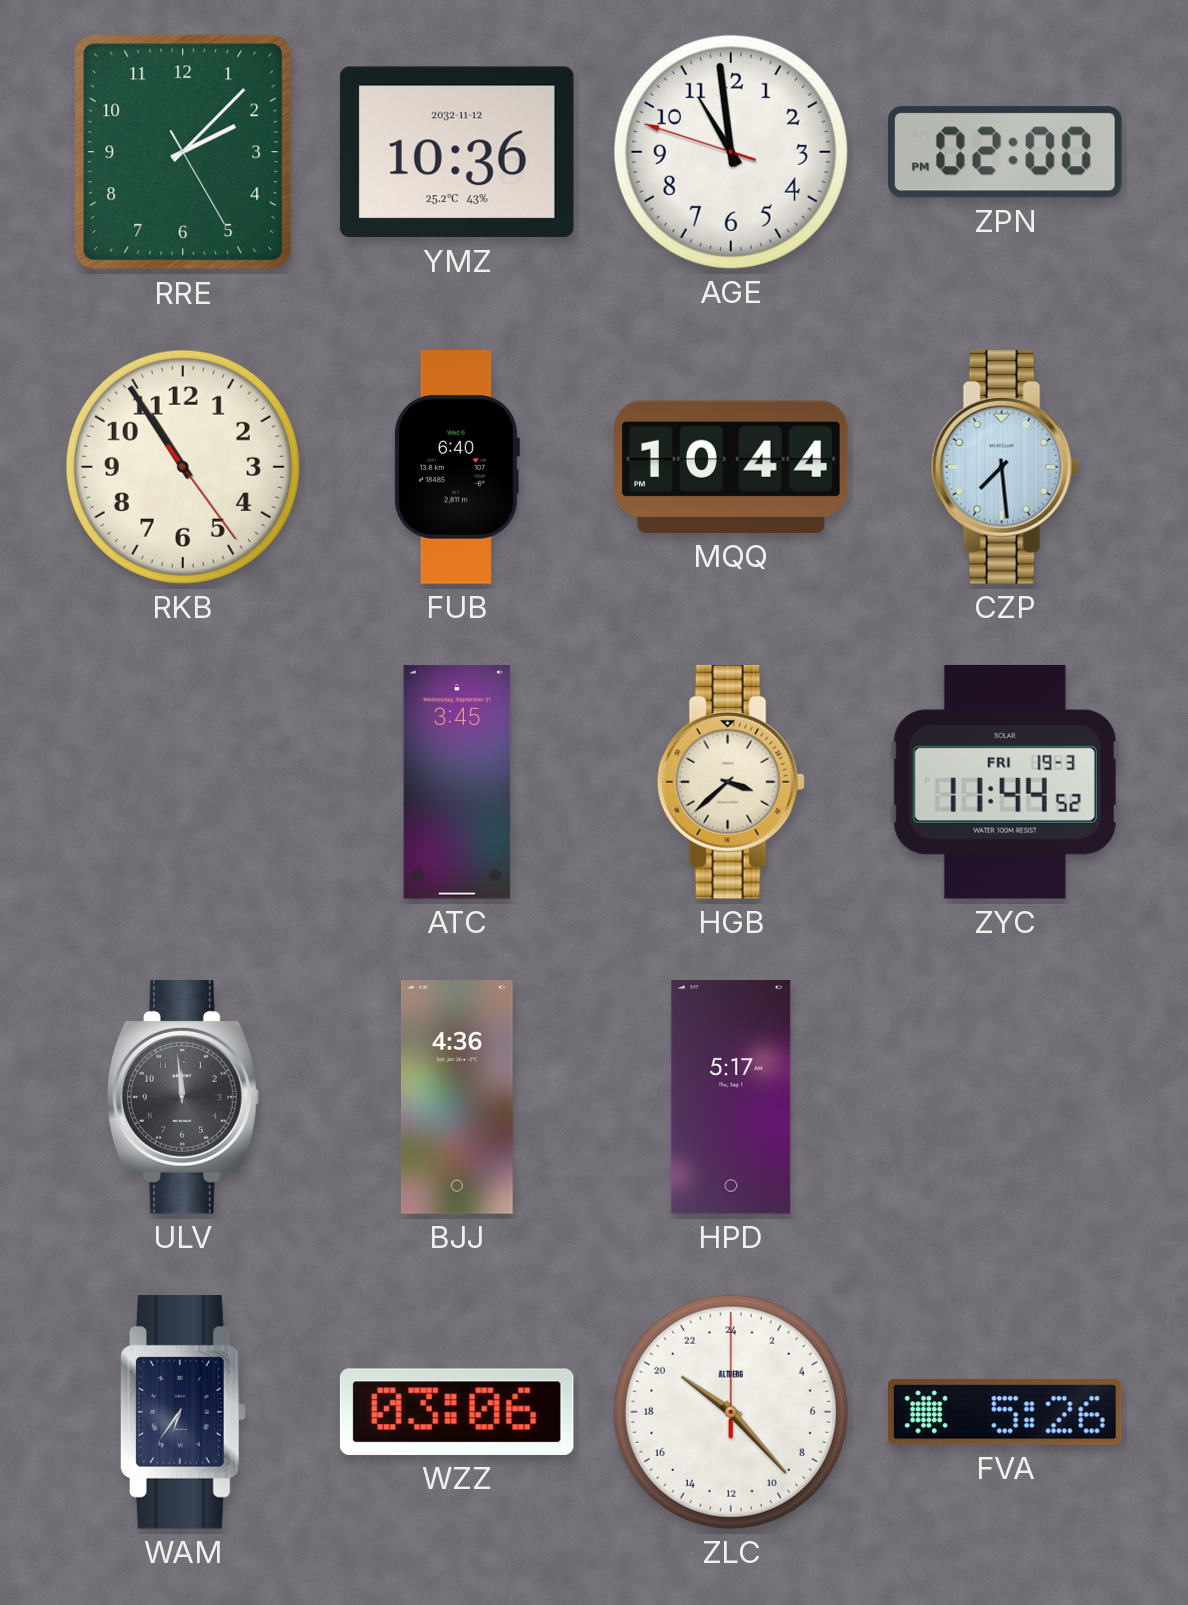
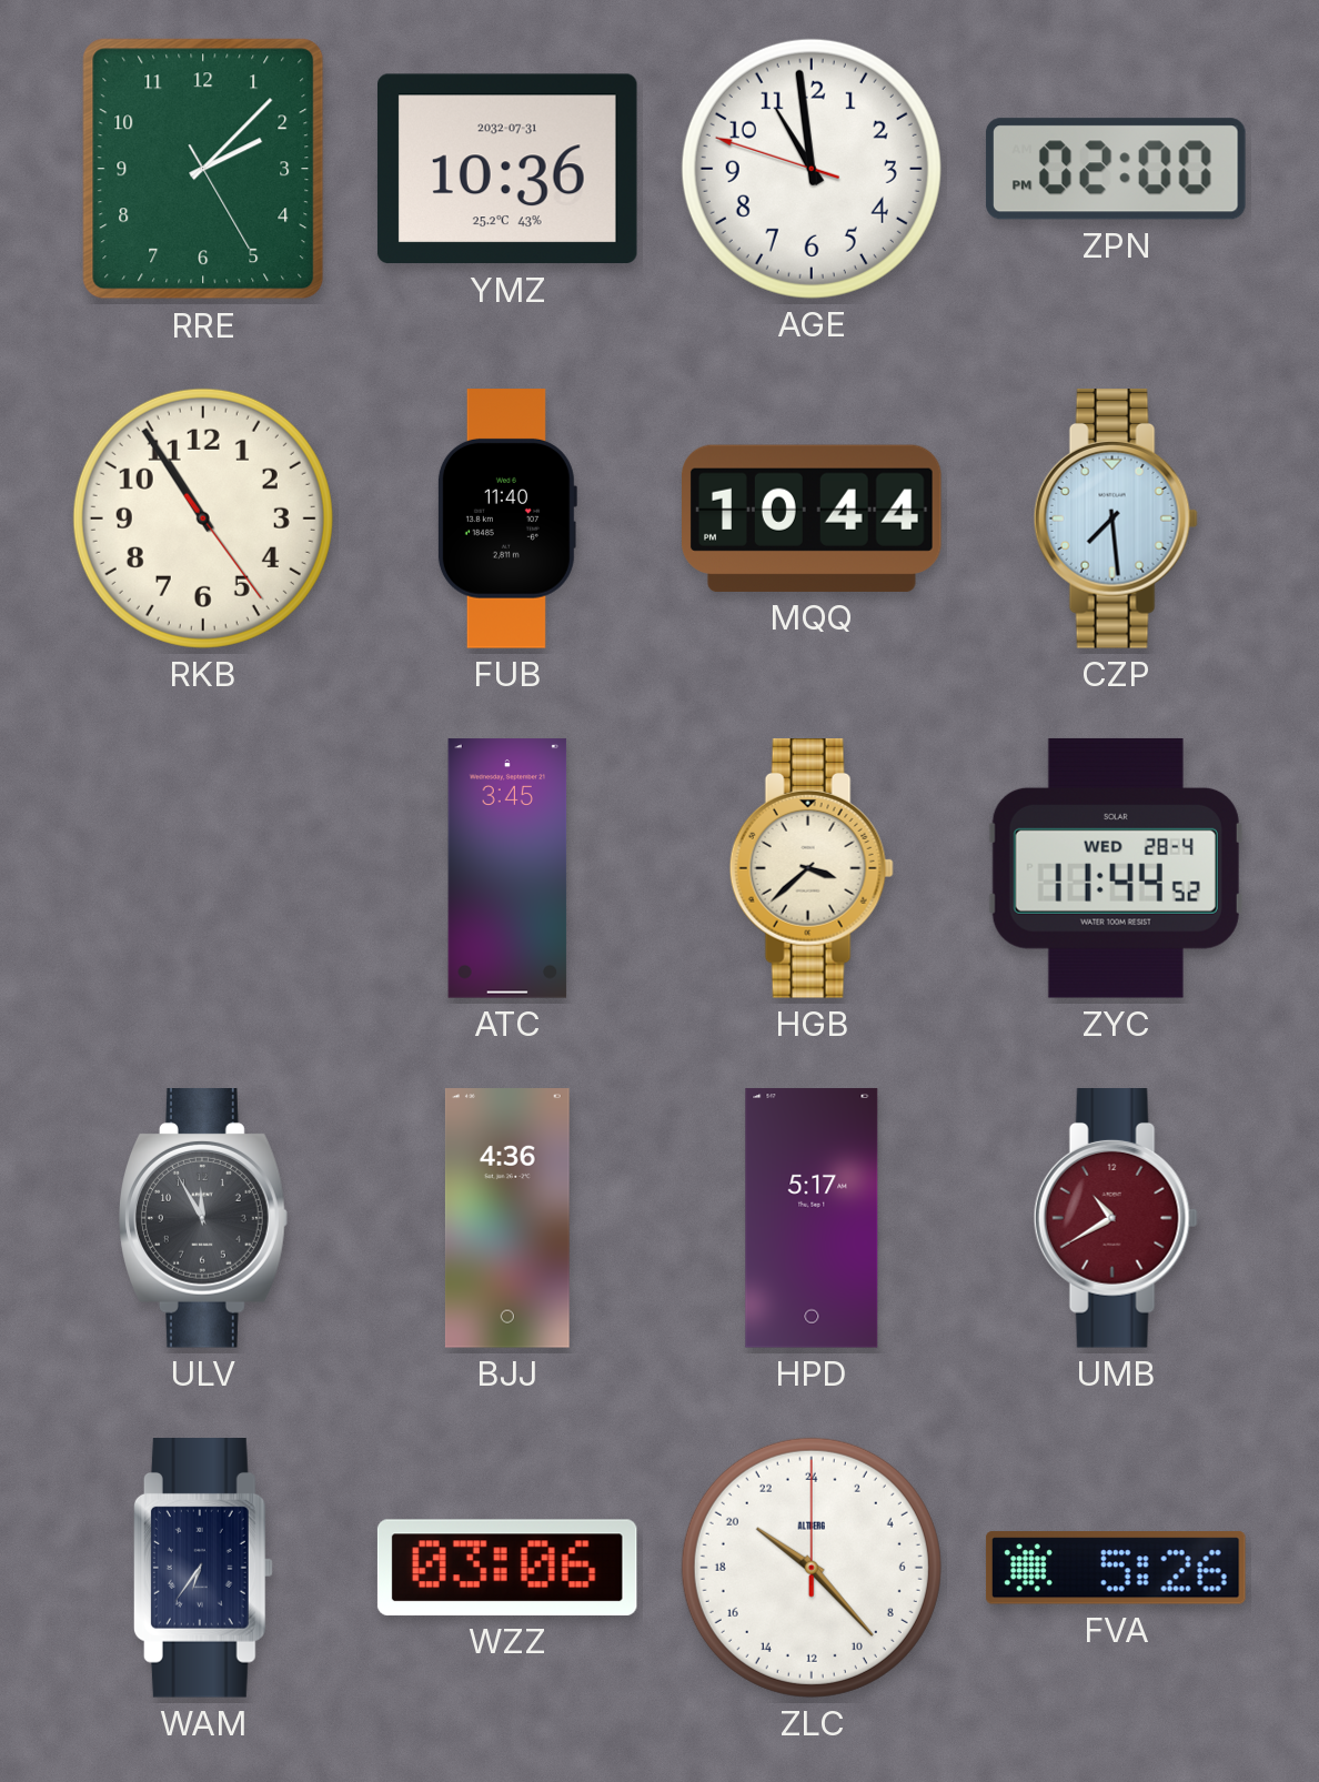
YMZ date: 2032-11-12 -> 2032-07-31 (507, 169)
FUB: 6:40 -> 11:40 (506, 519)
ZYC date: FRI 19-3 -> WED 28-4 (1116, 868)
ULV: 11:59 -> 11:55 (204, 1219)
UMB: none -> 10:40 (1116, 1219)
